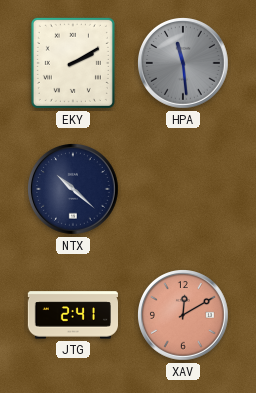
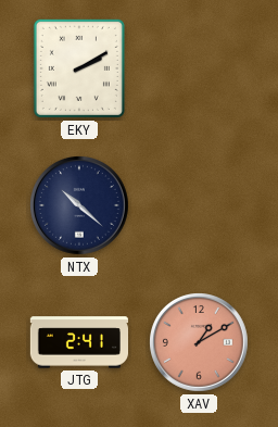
HPA: 11:29 -> none (184, 64)
XAV: 12:10 -> 1:10 (200, 343)
